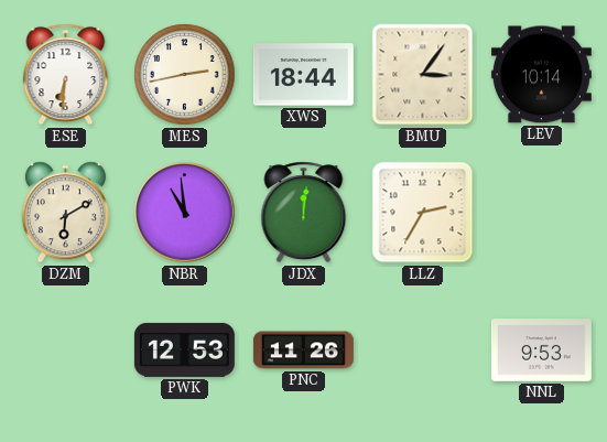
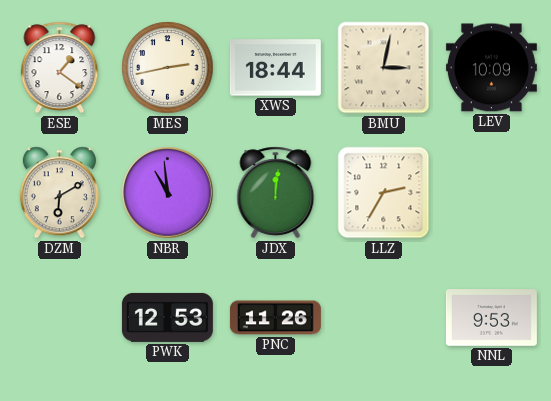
ESE: 6:31 -> 1:21 (60, 68)
BMU: 3:06 -> 3:02 (384, 68)
LEV: 10:14 -> 10:09 (491, 68)
